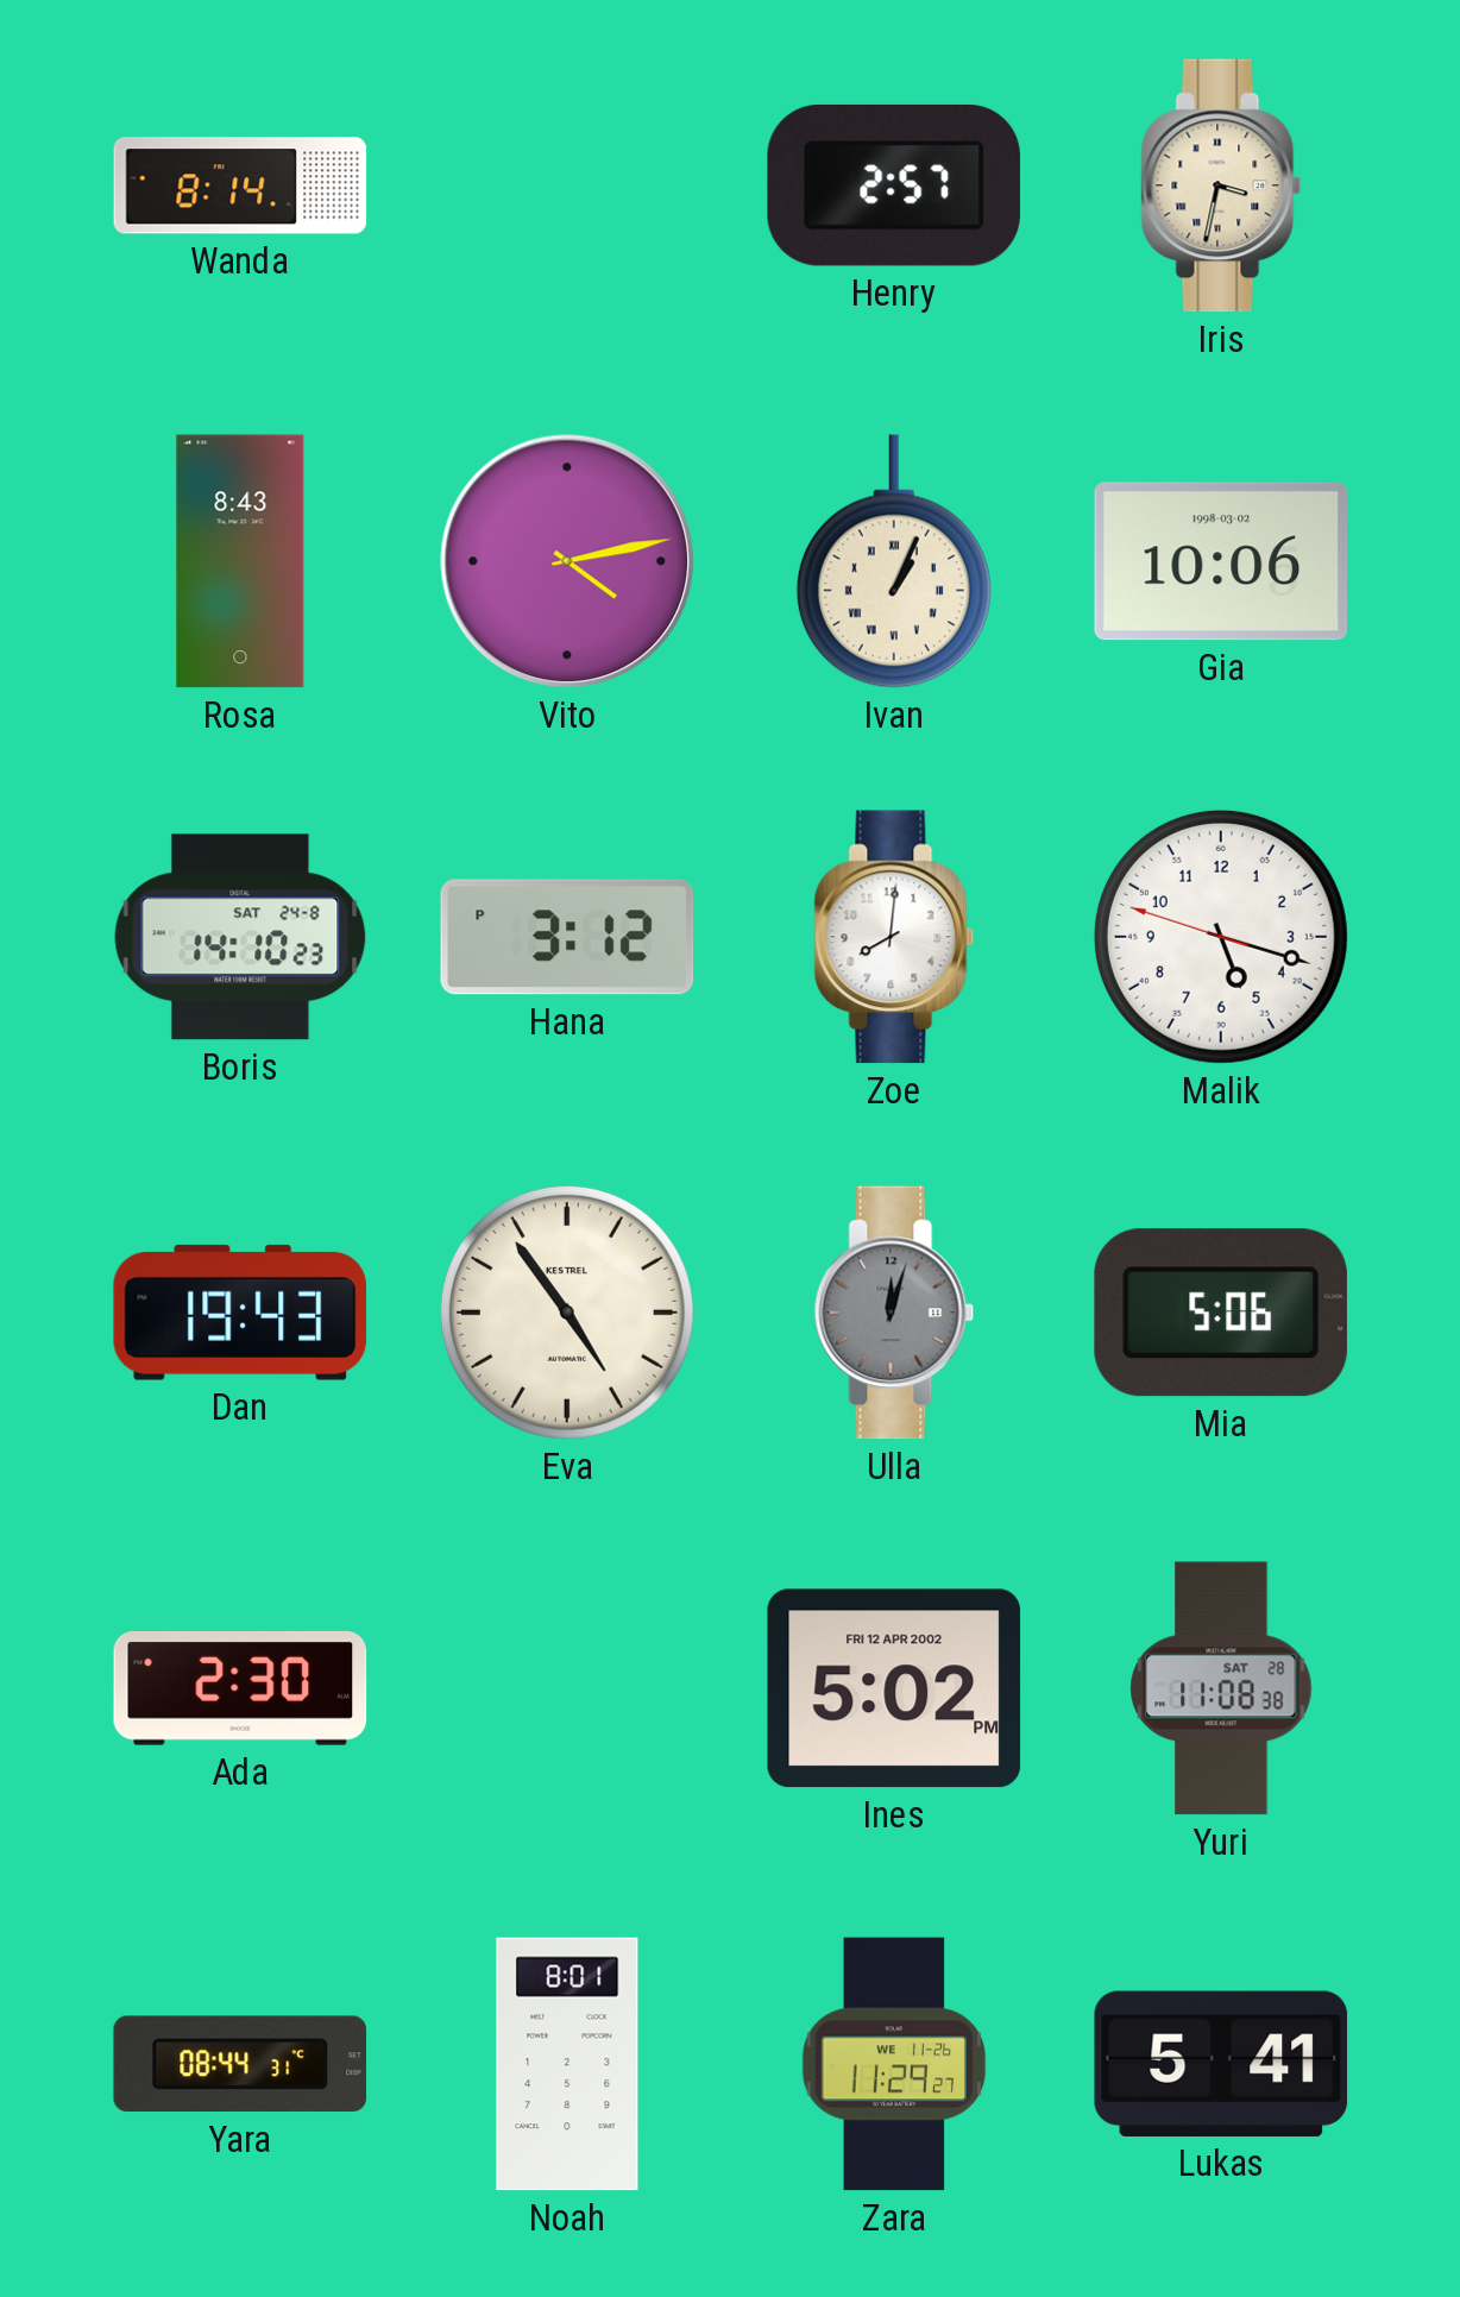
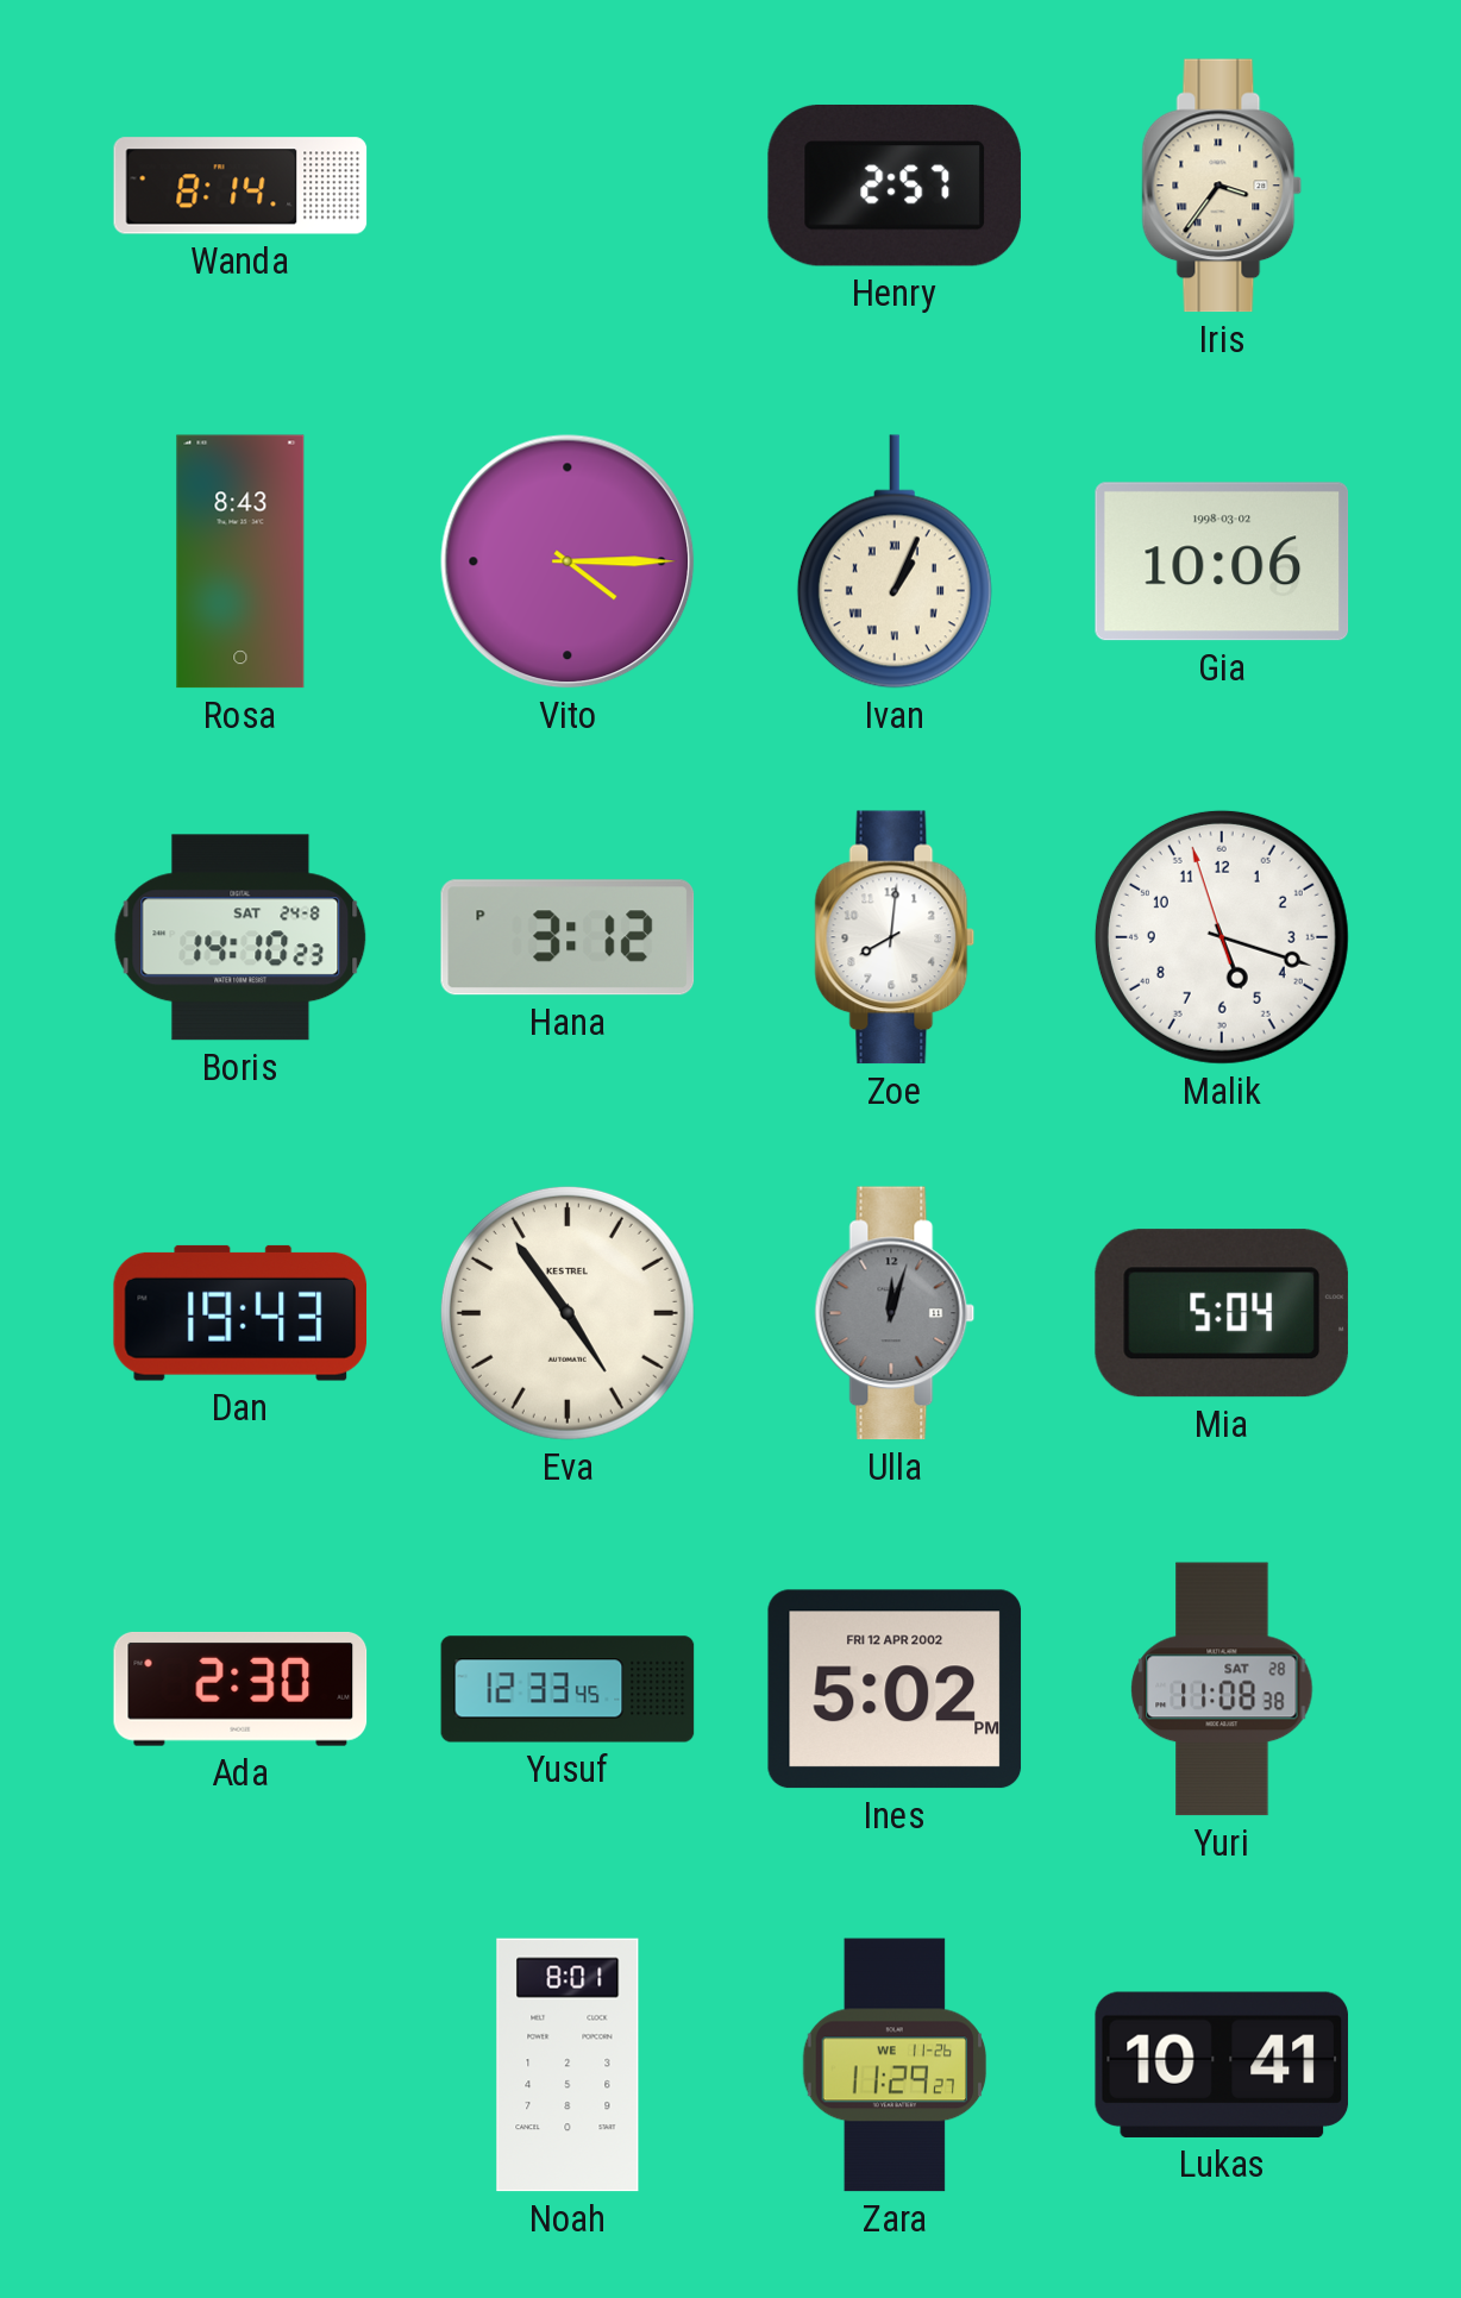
Iris: 3:32 -> 3:36 (1222, 186)
Vito: 4:13 -> 4:15 (568, 561)
Malik: 5:17:48 -> 5:17:57 (1222, 937)
Mia: 5:06 -> 5:04 (1222, 1313)
Yusuf: none -> 12:33 (568, 1689)
Yara: 08:44 -> none (240, 2064)
Lukas: 5:41 -> 10:41 (1222, 2065)
